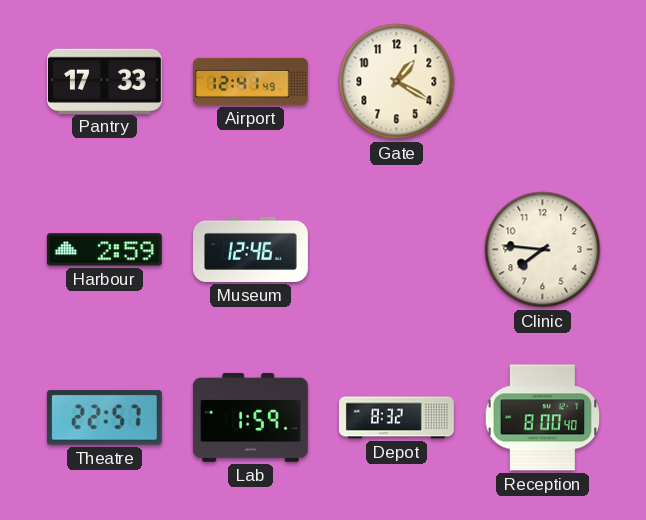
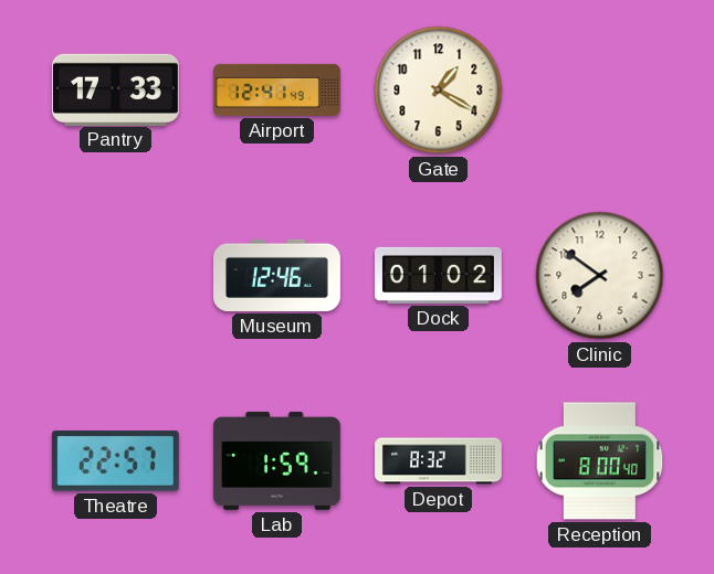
Harbour: 2:59 -> none (104, 250)
Dock: none -> 01:02 (439, 275)
Clinic: 7:46 -> 7:51 (600, 276)
